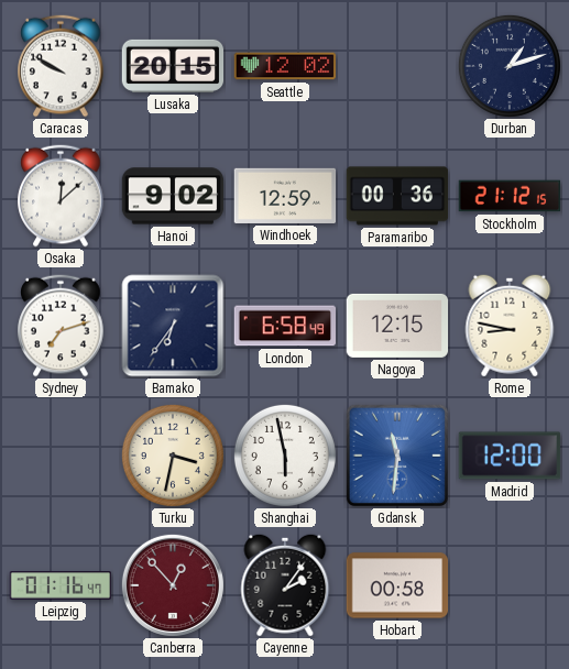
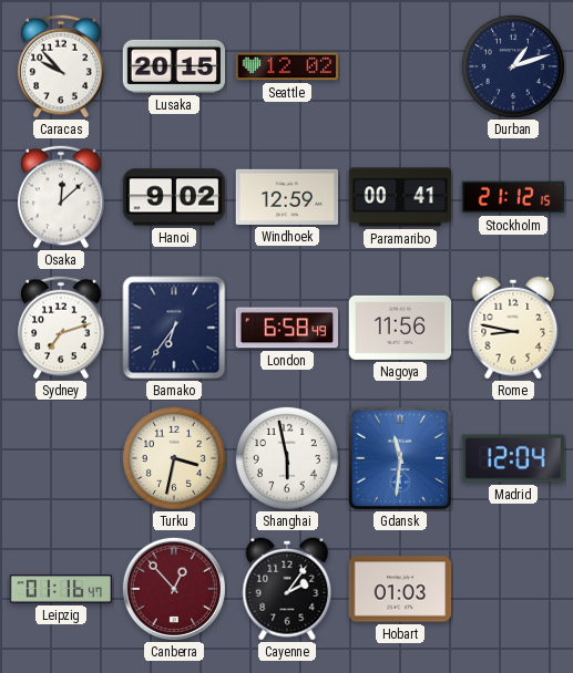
Caracas: 9:50 -> 9:53 (61, 66)
Paramaribo: 00:36 -> 00:41 (400, 197)
Nagoya: 12:15 -> 11:56 (400, 328)
Madrid: 12:00 -> 12:04 (513, 458)
Hobart: 00:58 -> 01:03 (400, 589)
